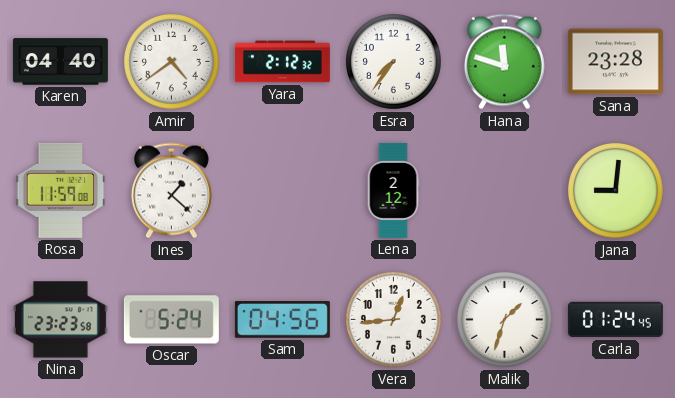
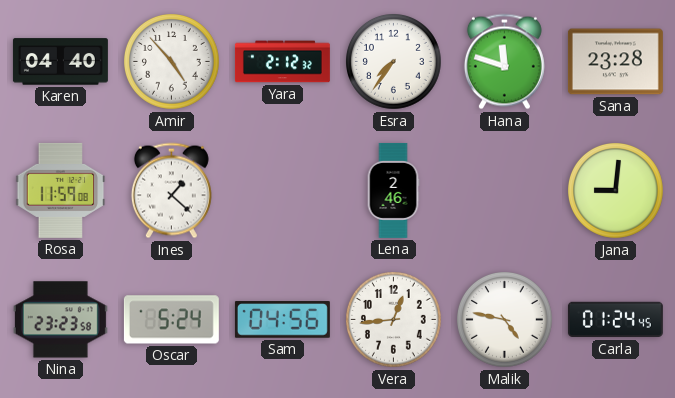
Amir: 4:39 -> 4:53 (172, 62)
Lena: 2:12 -> 2:46 (393, 190)
Malik: 1:33 -> 4:47 (505, 320)
